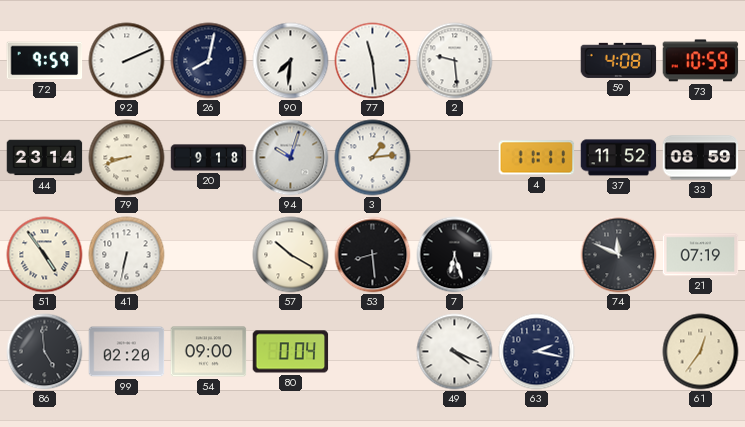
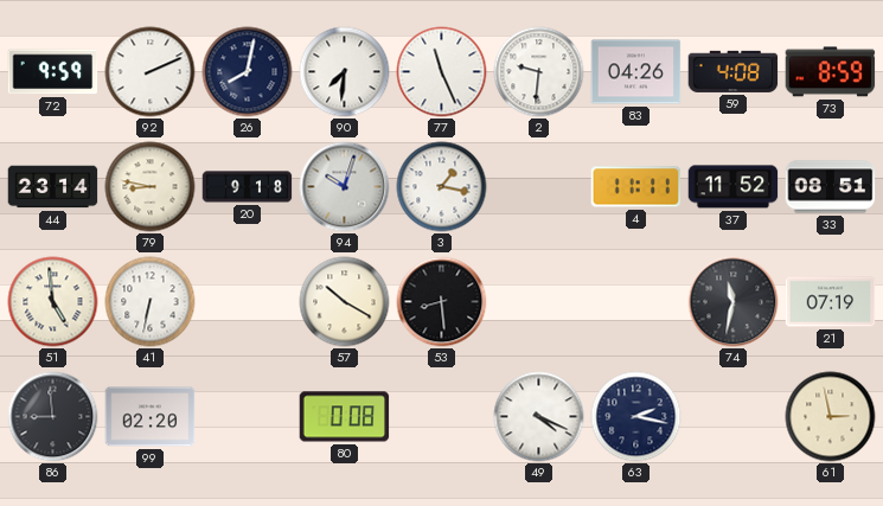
77: 11:29 -> 11:26 (442, 72)
2: 9:29 -> 9:31 (539, 72)
83: none -> 04:26 (636, 72)
73: 10:59 -> 8:59 (831, 72)
79: 8:42 -> 8:47 (151, 187)
3: 1:14 -> 1:17 (442, 187)
33: 08:59 -> 08:51 (831, 187)
51: 4:54 -> 4:59 (53, 302)
7: 6:27 -> none (455, 255)
74: 11:49 -> 11:32 (734, 302)
86: 4:59 -> 8:59 (53, 417)
54: 09:00 -> none (209, 352)
80: 0:04 -> 0:08 (345, 417)
61: 12:36 -> 2:58 (831, 417)
